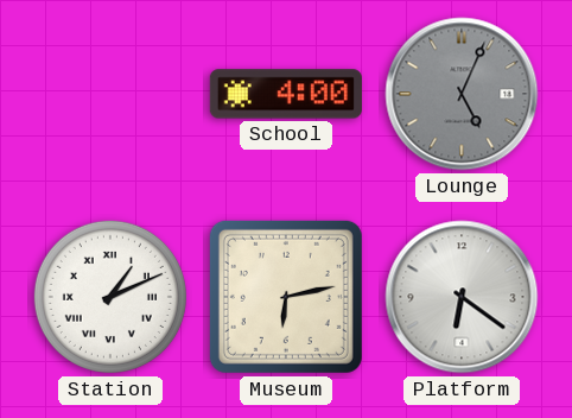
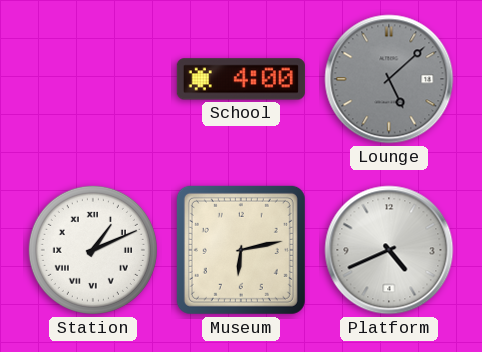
Lounge: 5:04 -> 5:08 (389, 79)
Platform: 6:21 -> 4:41 (389, 250)
